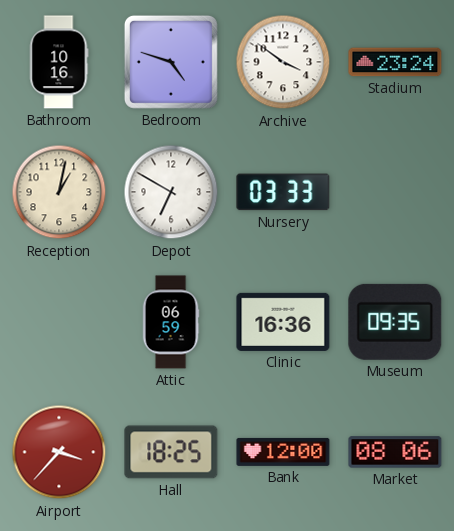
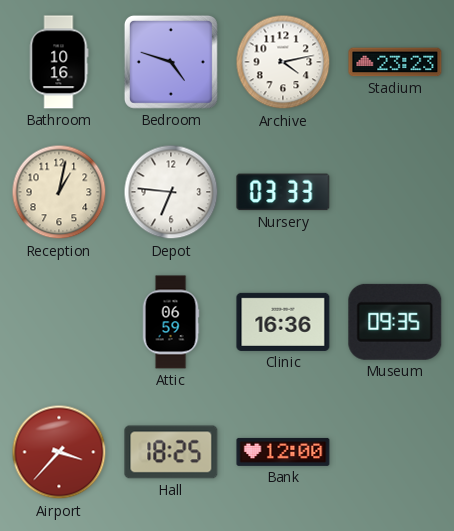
Archive: 3:51 -> 4:13 (283, 62)
Stadium: 23:24 -> 23:23 (395, 62)
Depot: 6:50 -> 6:46 (171, 192)
Market: 08:06 -> none (395, 452)
